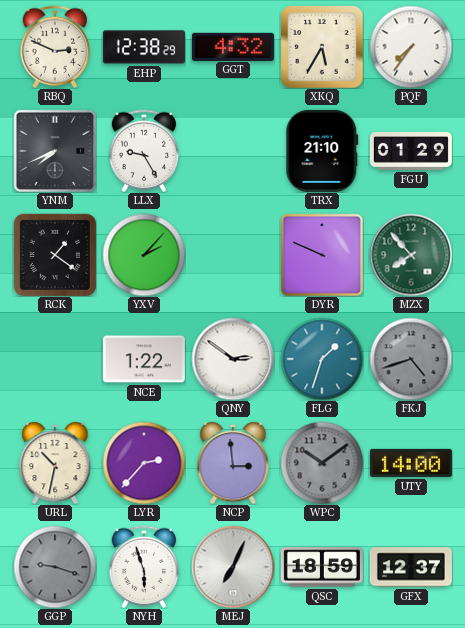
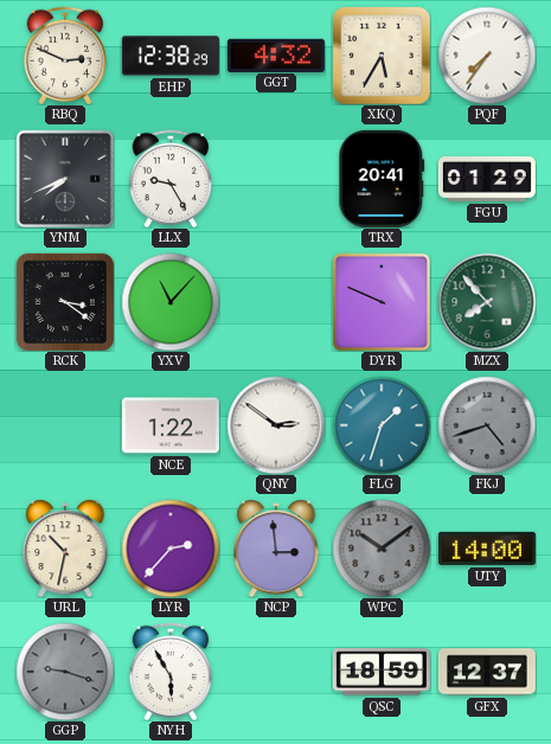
TRX: 21:10 -> 20:41 (382, 179)
RCK: 1:21 -> 3:21 (65, 302)
YXV: 2:07 -> 11:07 (171, 302)
NYH: 5:57 -> 5:55 (171, 672)
MEJ: 7:04 -> none (233, 567)
